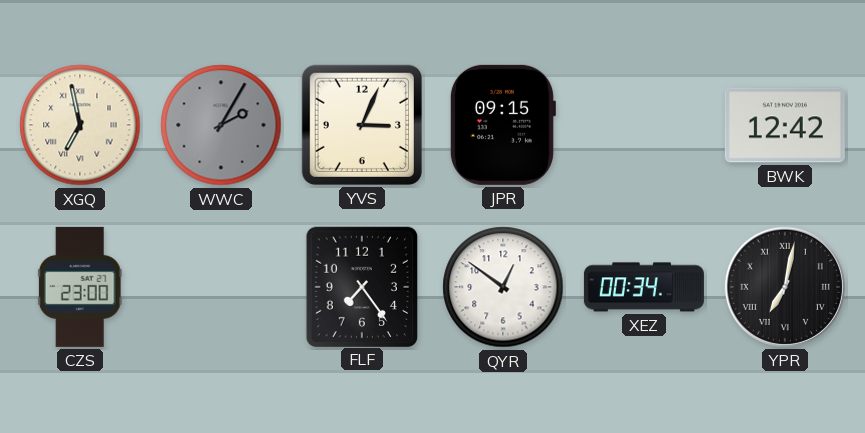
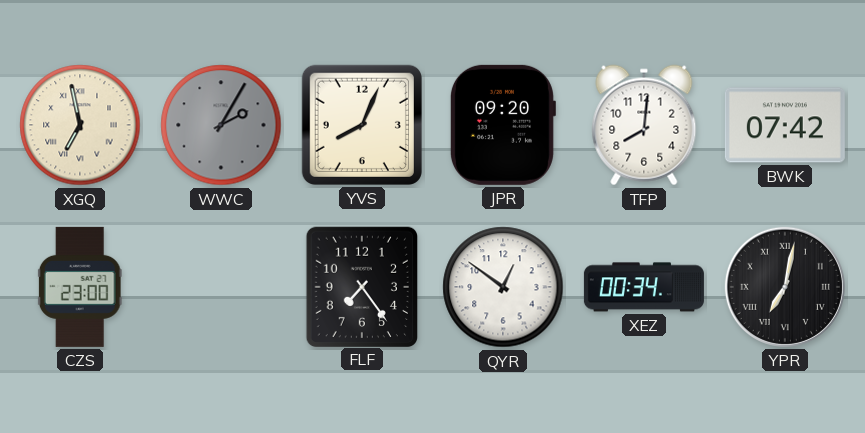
YVS: 3:04 -> 8:04 (362, 125)
JPR: 09:15 -> 09:20 (502, 125)
TFP: none -> 8:01 (644, 125)
BWK: 12:42 -> 07:42 (785, 125)
